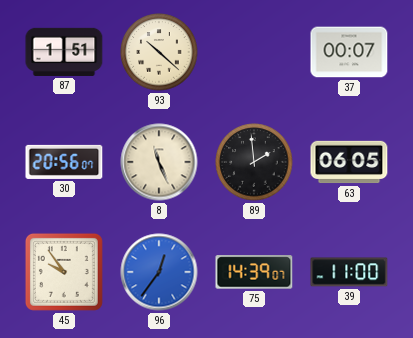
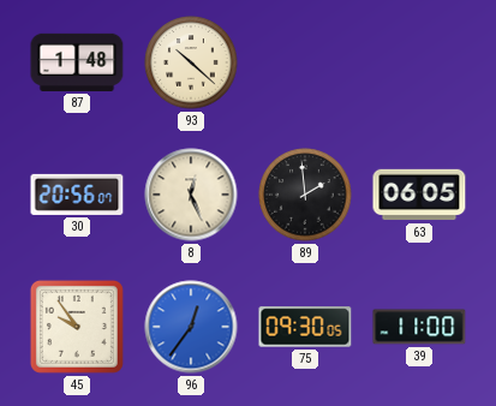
87: 1:51 -> 1:48 (77, 62)
37: 00:07 -> none (349, 52)
8: 11:26 -> 12:26 (191, 195)
75: 14:39 -> 09:30 (305, 327)
